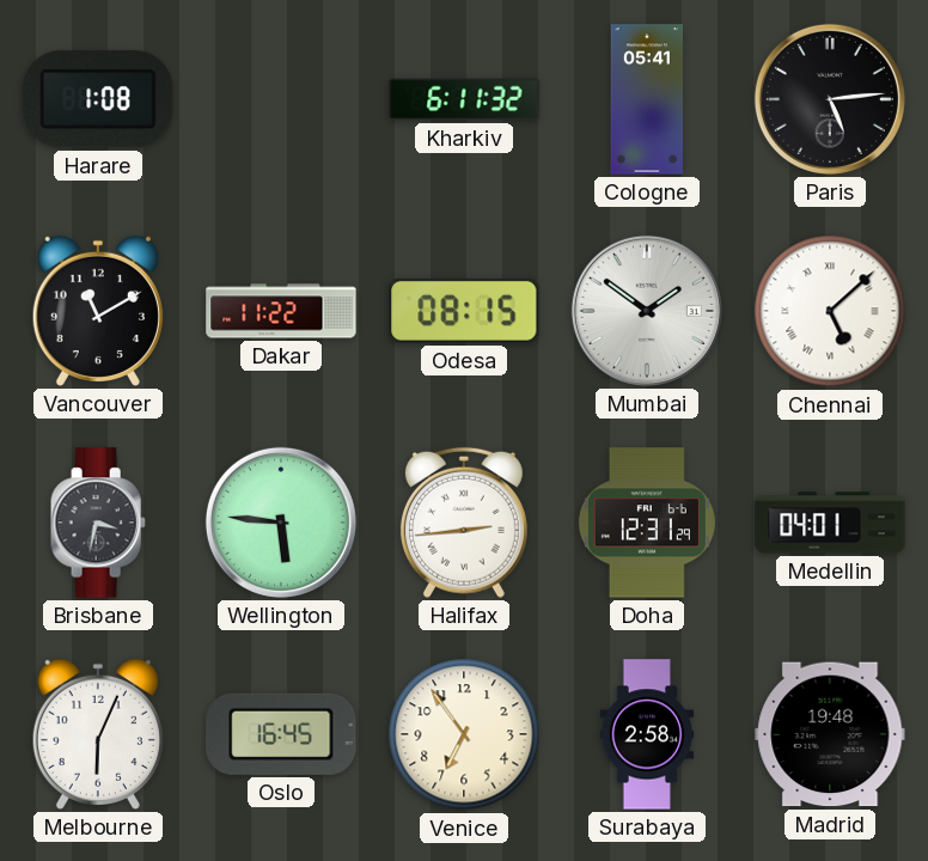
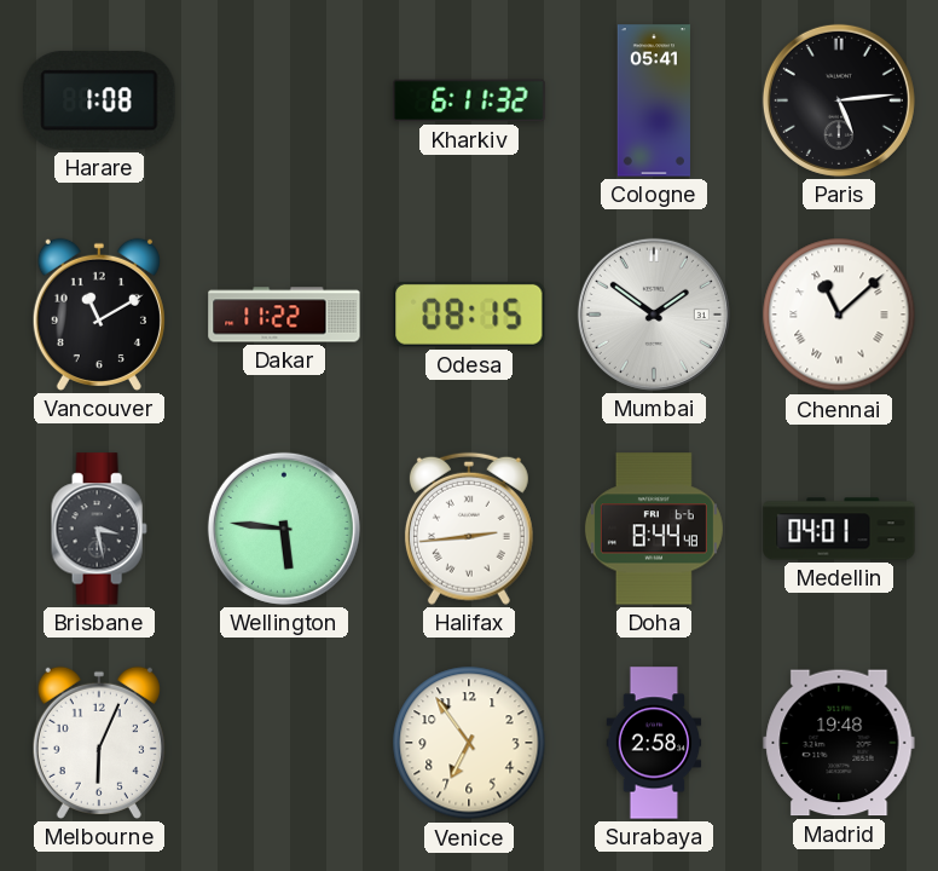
Chennai: 5:08 -> 11:08 (839, 315)
Brisbane: 3:32 -> 3:28 (99, 529)
Doha: 12:31 -> 8:44 (654, 529)
Oslo: 16:45 -> none (281, 734)
